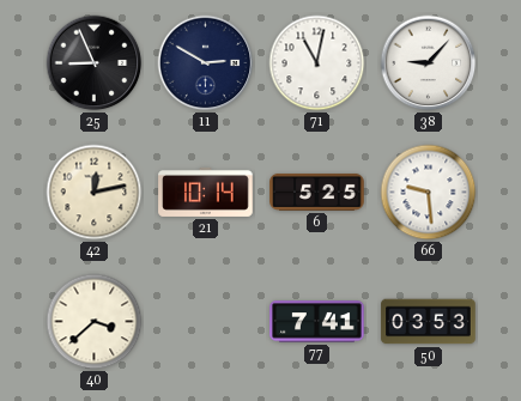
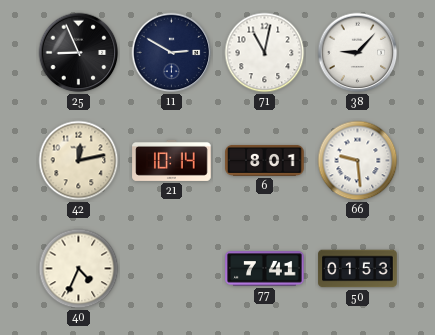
6: 5:25 -> 8:01 (265, 160)
40: 3:38 -> 4:34 (79, 269)
50: 03:53 -> 01:53 (358, 269)
